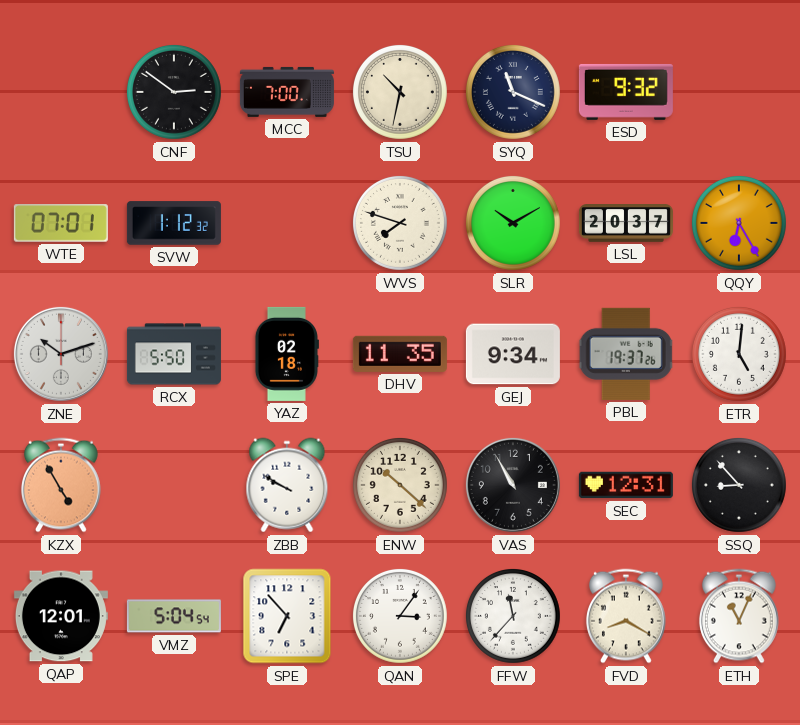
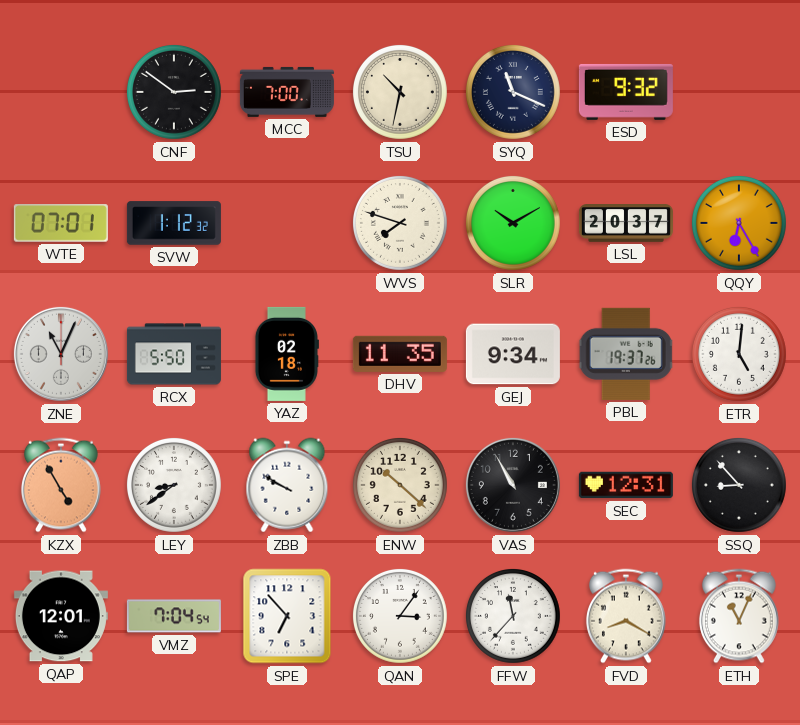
ZNE: 10:12 -> 11:04 (61, 354)
LEY: none -> 8:39 (174, 485)
VMZ: 5:04 -> 7:04 (174, 616)
